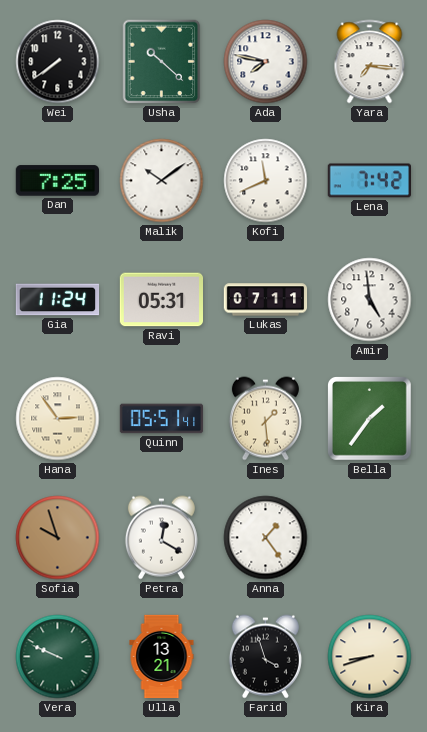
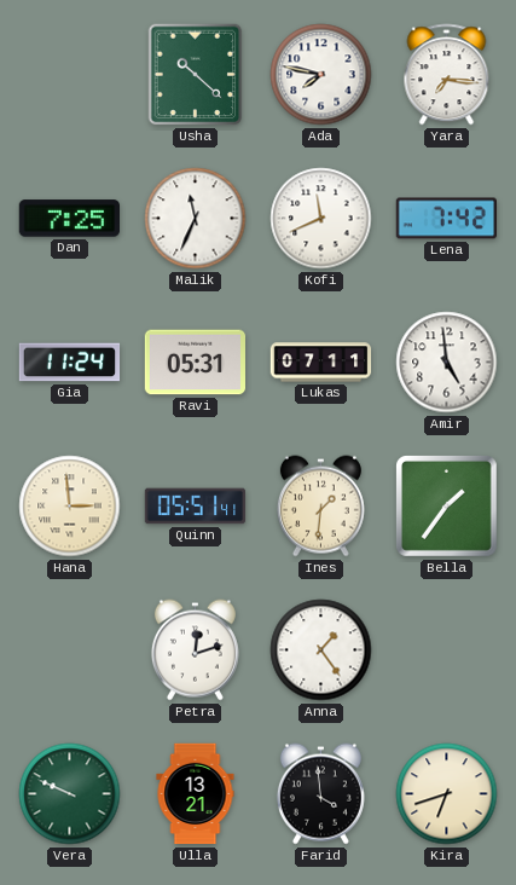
Wei: 7:39 -> none (58, 62)
Malik: 10:09 -> 11:34 (196, 219)
Hana: 2:54 -> 2:59 (70, 507)
Ines: 1:29 -> 1:31 (320, 507)
Sofia: 9:57 -> none (58, 538)
Petra: 12:20 -> 12:12 (195, 650)
Farid: 3:57 -> 3:59 (320, 794)
Kira: 8:42 -> 6:42 (447, 794)
